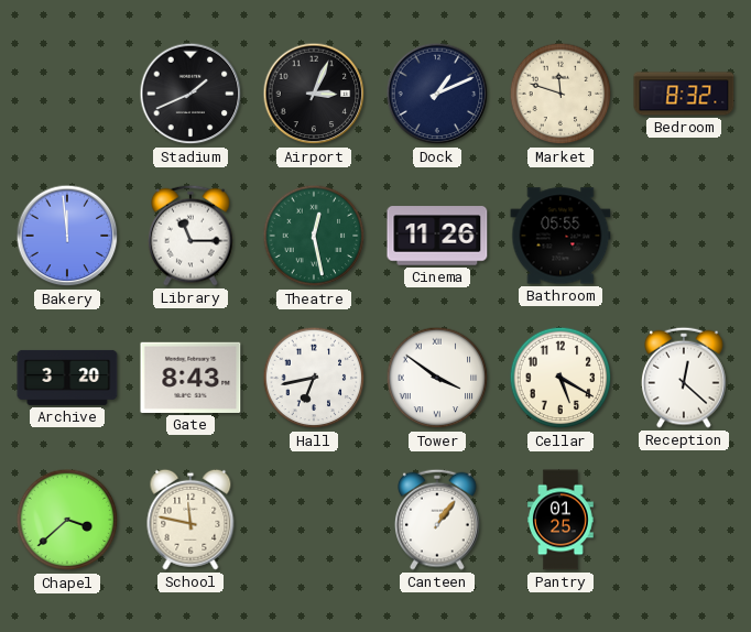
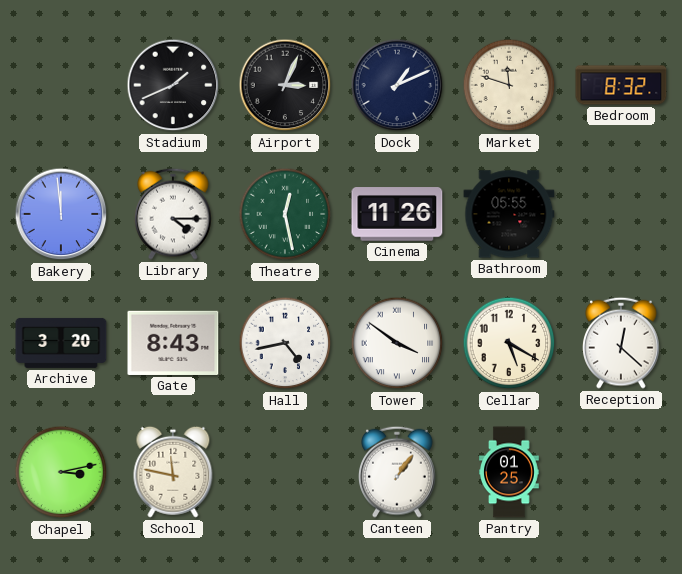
Library: 11:15 -> 4:15 (173, 214)
Hall: 6:43 -> 4:43 (285, 343)
Chapel: 3:38 -> 3:13 (61, 472)
